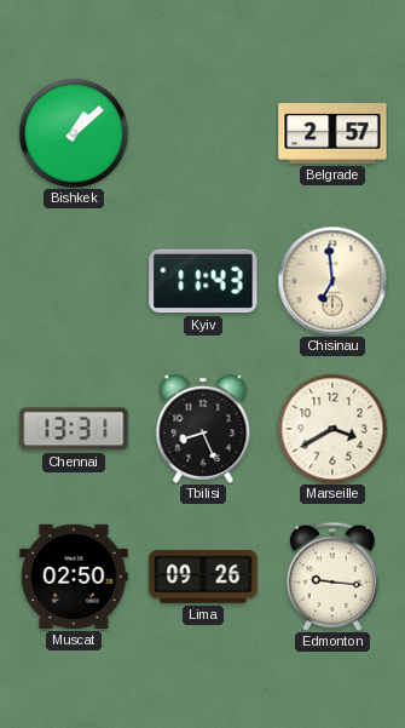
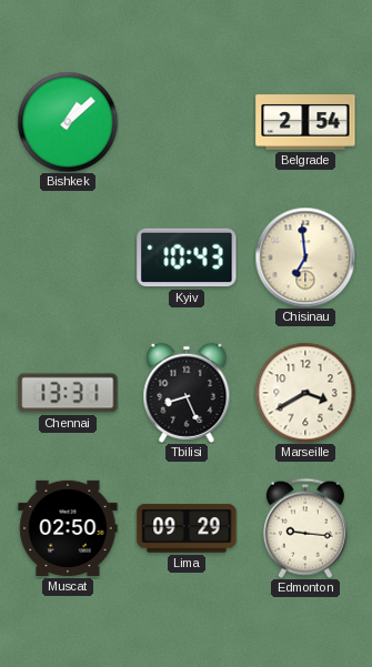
Belgrade: 2:57 -> 2:54 (305, 122)
Kyiv: 11:43 -> 10:43 (187, 257)
Lima: 09:26 -> 09:29 (187, 528)
